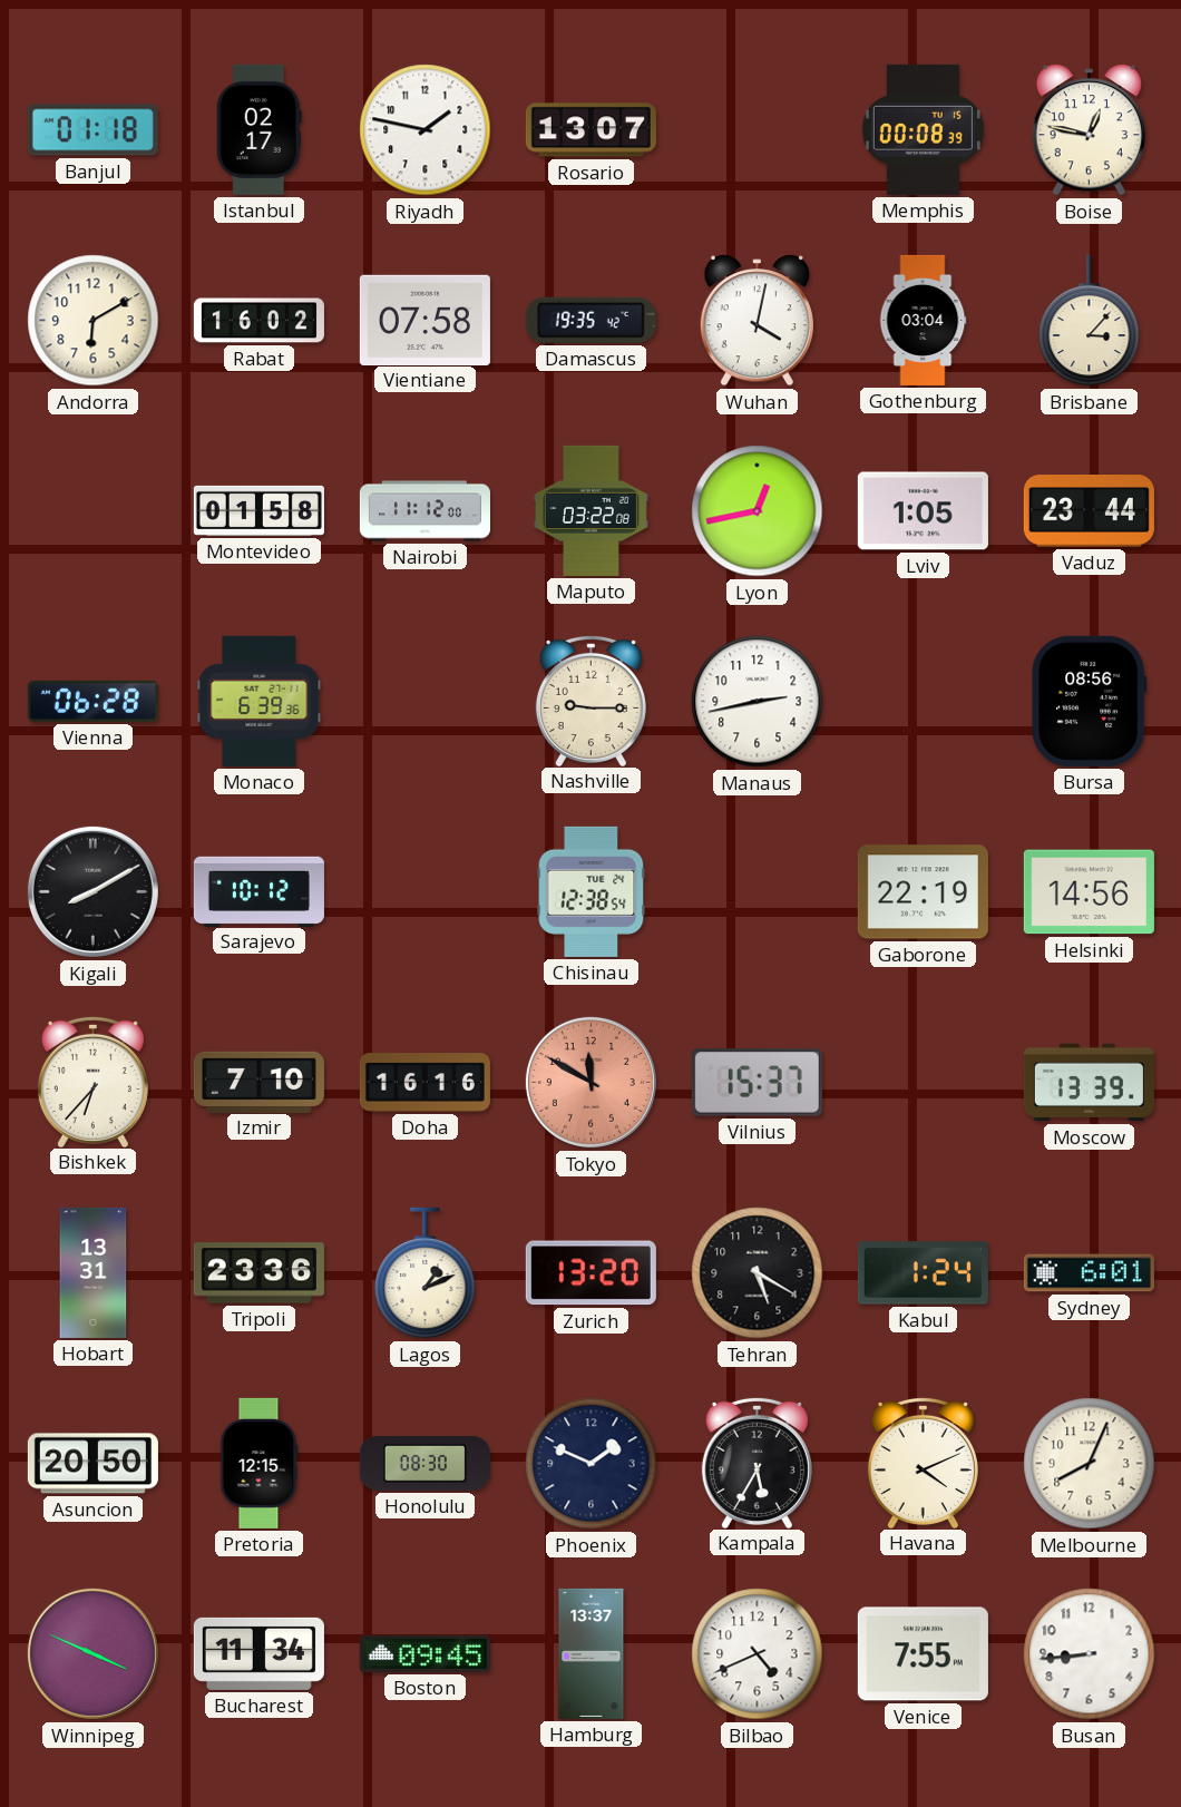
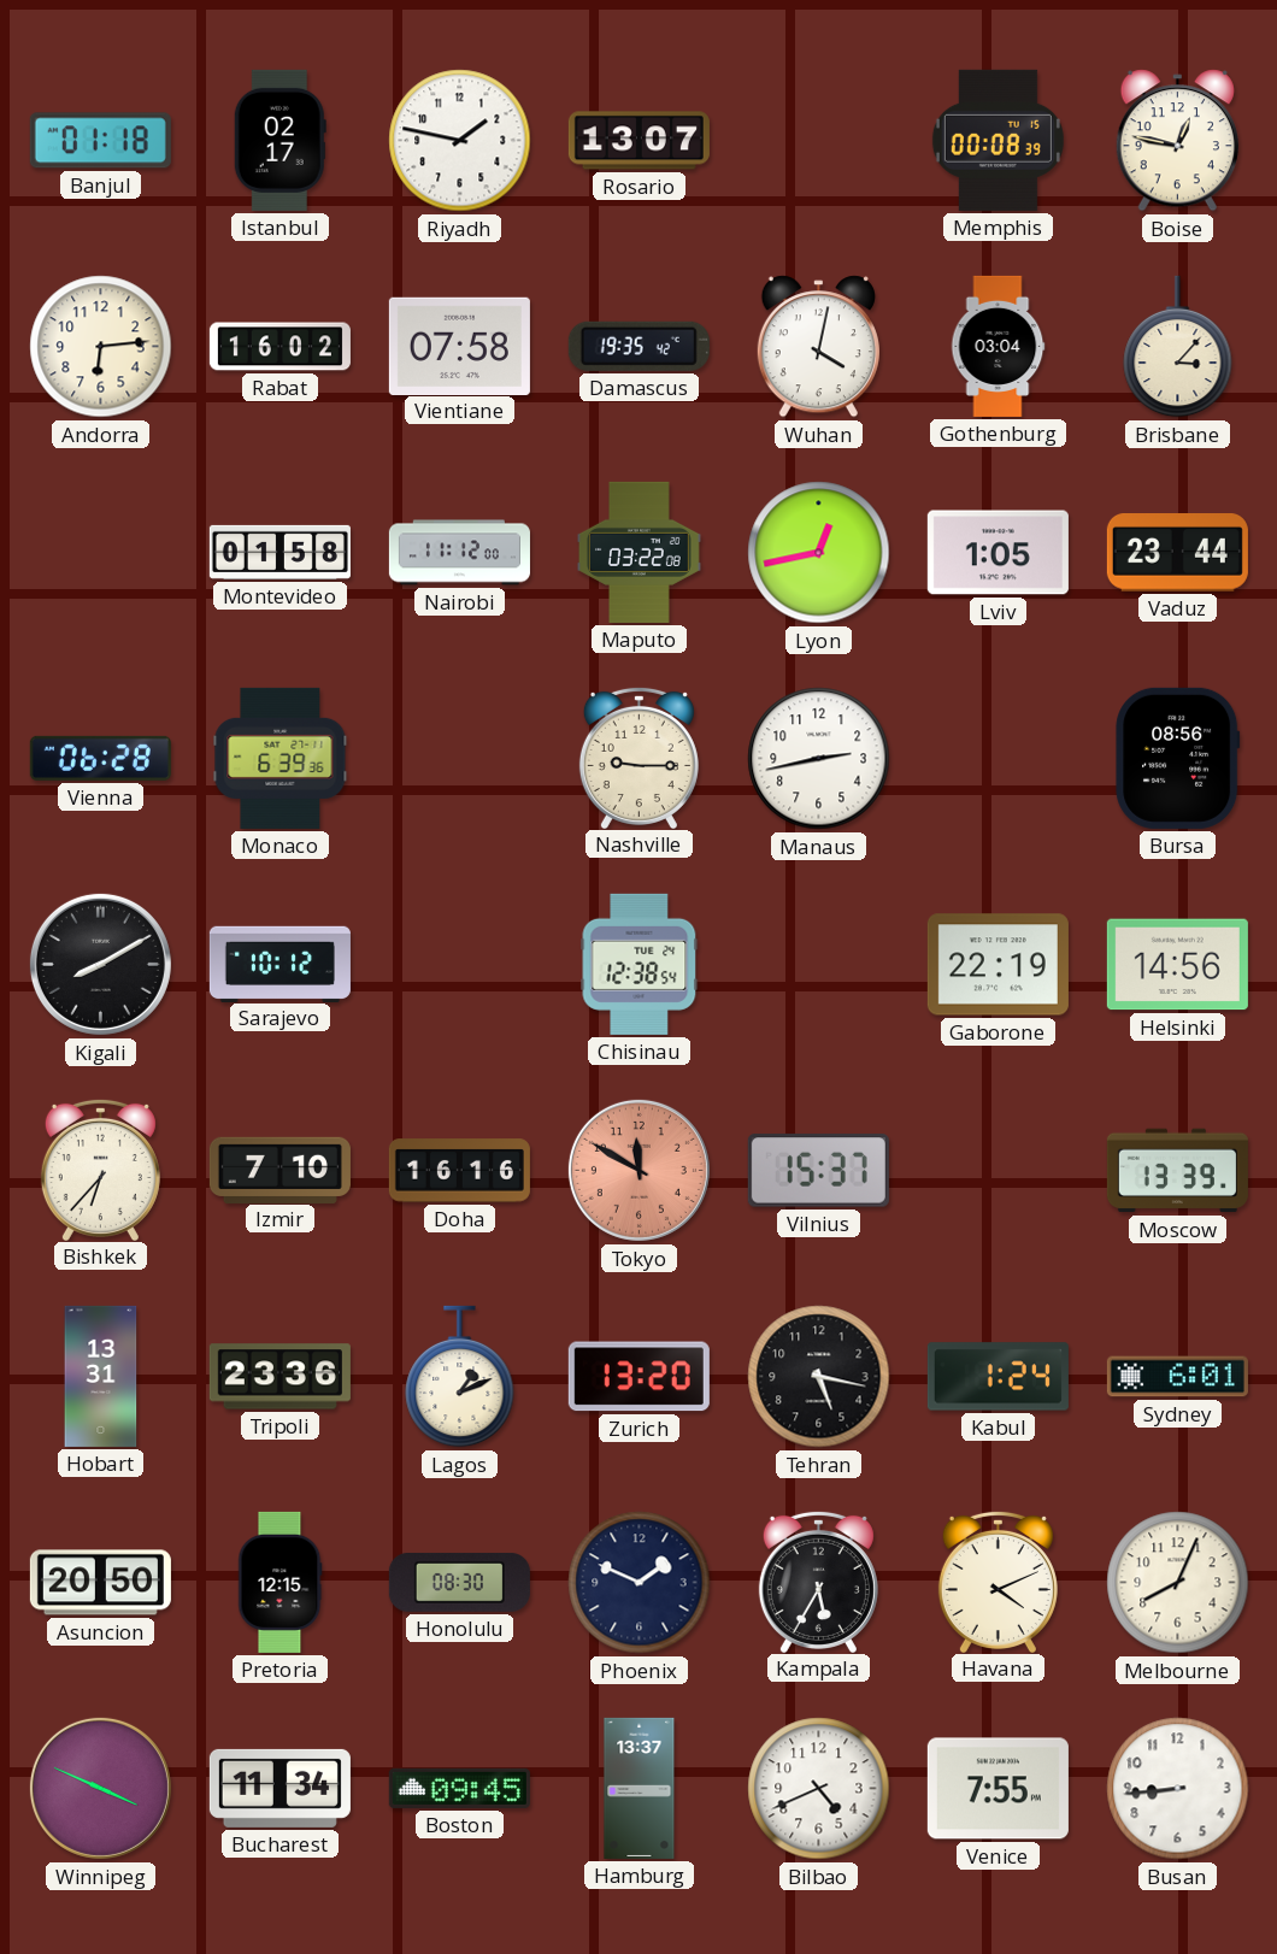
Andorra: 6:10 -> 6:14 (101, 347)
Tehran: 5:20 -> 5:17 (819, 1377)
